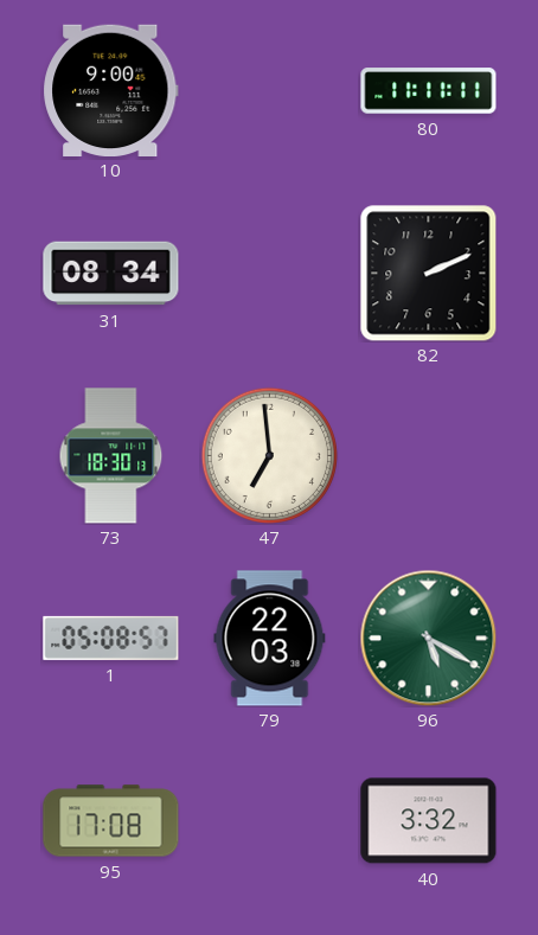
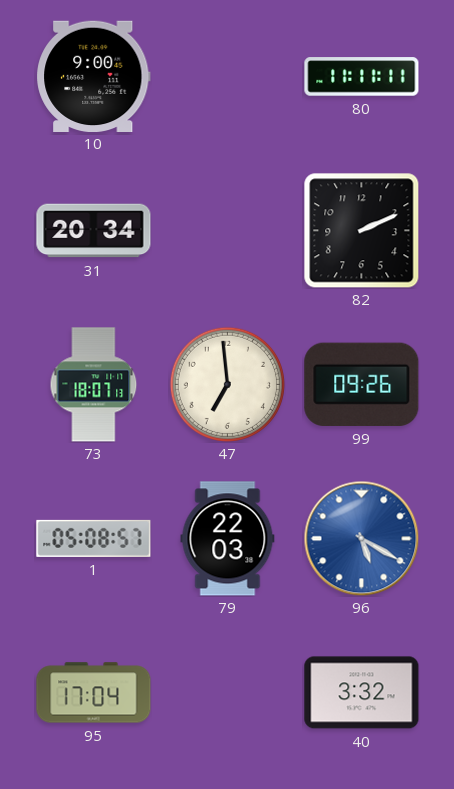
31: 08:34 -> 20:34 (94, 231)
73: 18:30 -> 18:07 (94, 385)
99: none -> 09:26 (362, 384)
96 dial: green -> blue (361, 538)
95: 17:08 -> 17:04 (94, 693)
